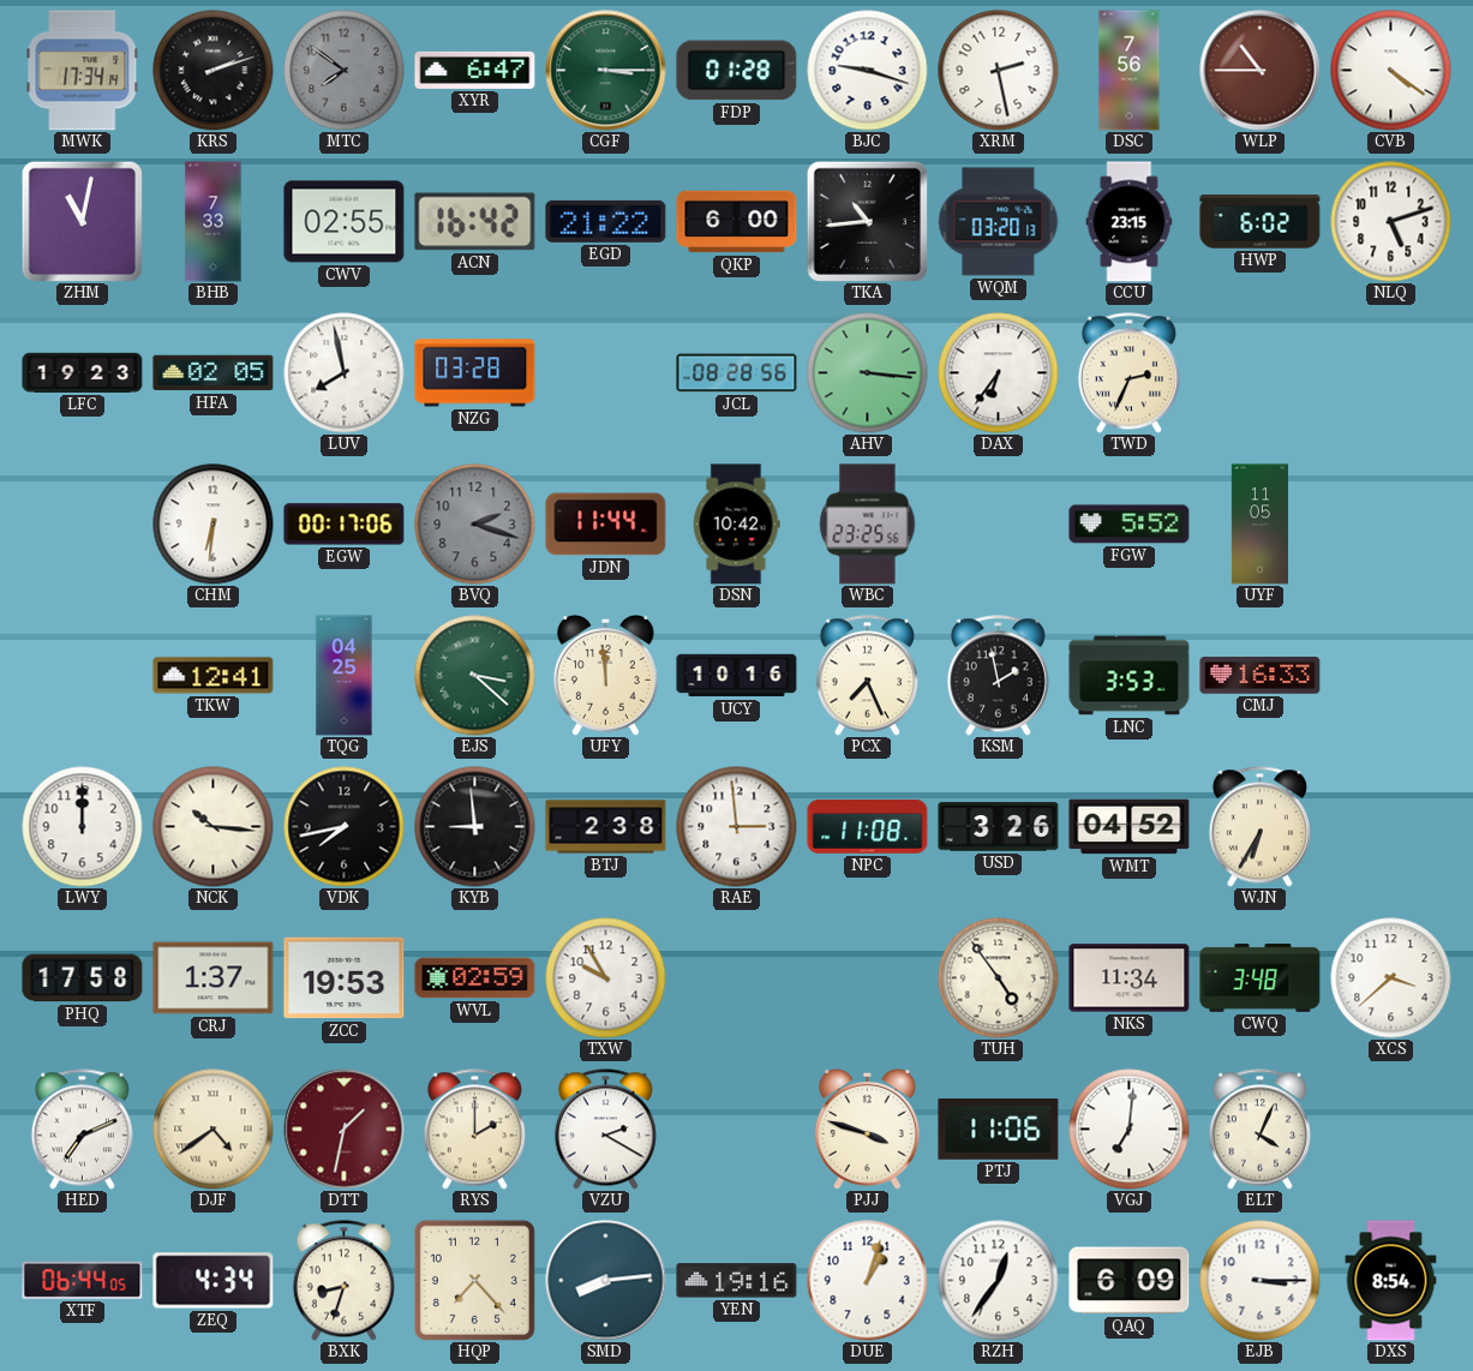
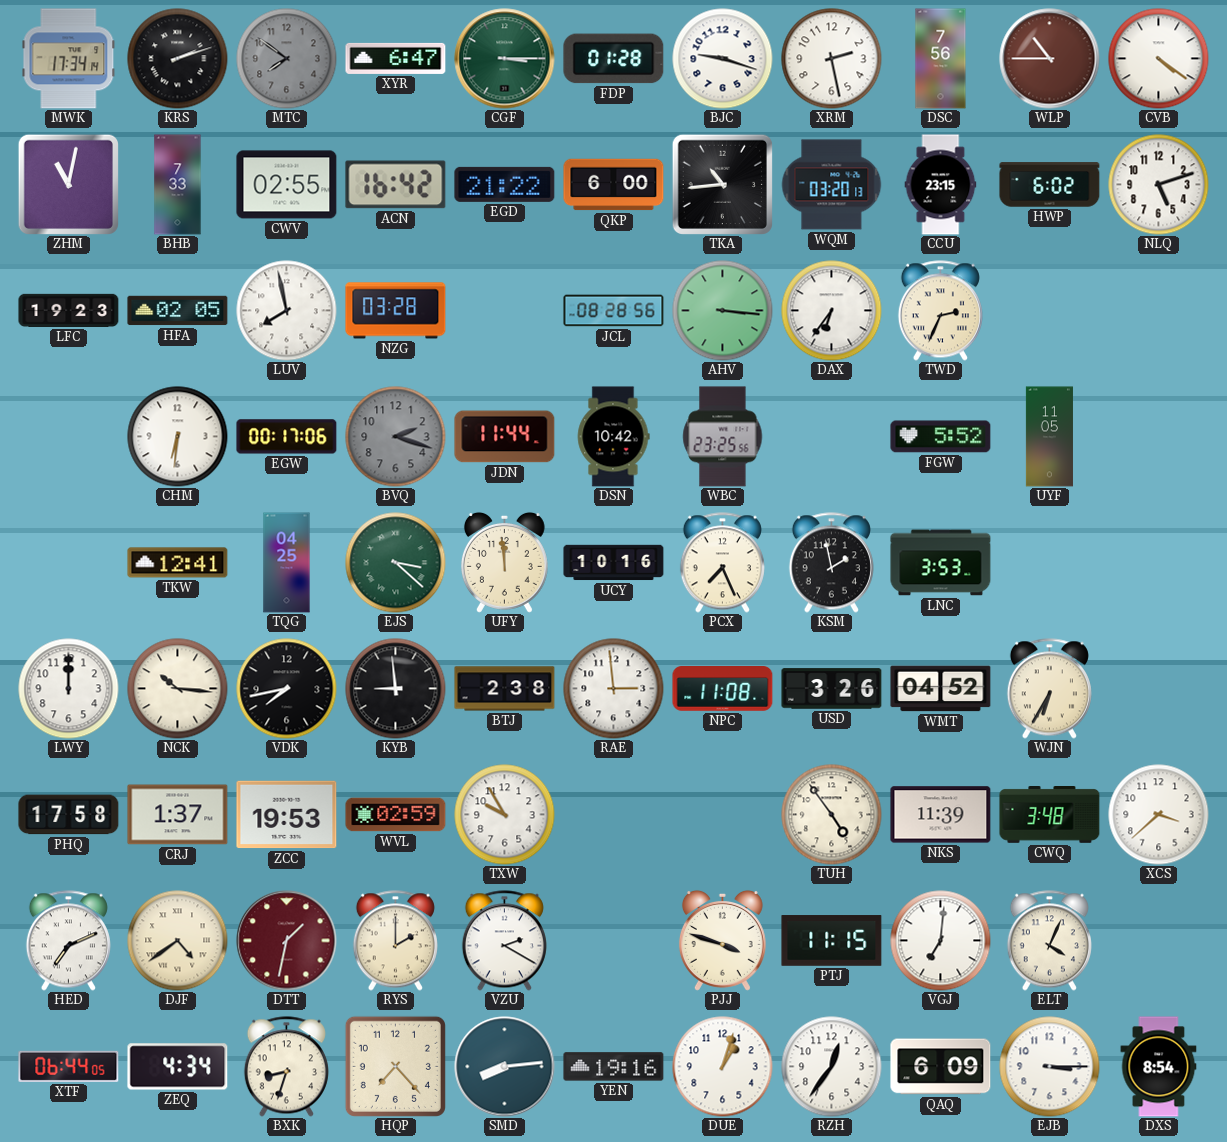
CMJ: 16:33 -> none (1261, 676)
NKS: 11:34 -> 11:39 (941, 815)
PTJ: 11:06 -> 11:15 (832, 941)
